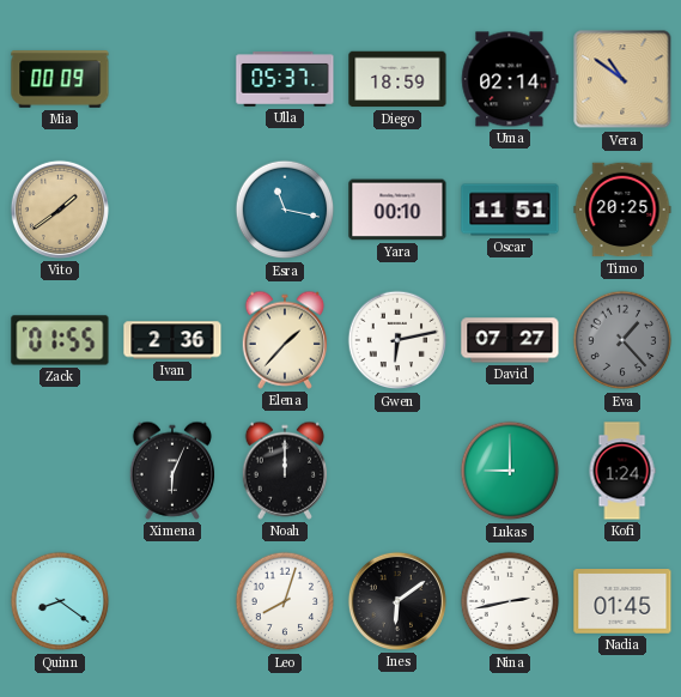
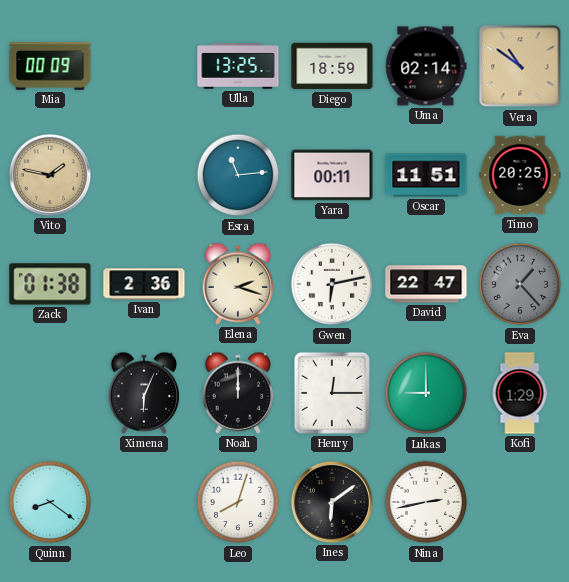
Ulla: 05:37 -> 13:25 (238, 66)
Vito: 1:39 -> 1:47 (50, 175)
Esra: 11:17 -> 11:14 (238, 175)
Yara: 00:10 -> 00:11 (332, 175)
Zack: 01:55 -> 01:38 (50, 284)
Elena: 1:37 -> 2:18 (238, 284)
David: 07:27 -> 22:47 (426, 284)
Henry: none -> 12:15 (332, 393)
Kofi: 1:24 -> 1:29 (520, 393)
Nadia: 01:45 -> none (622, 602)
